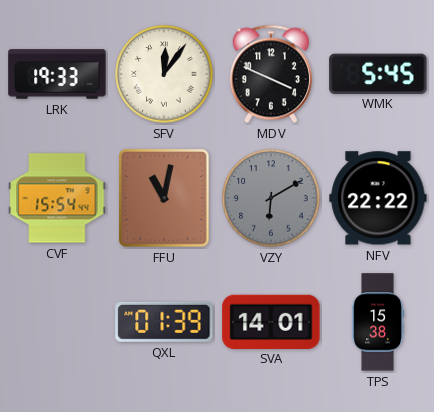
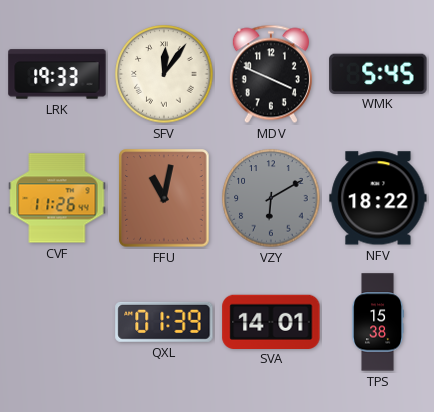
CVF: 15:54 -> 11:26 (57, 198)
NFV: 22:22 -> 18:22 (378, 198)
